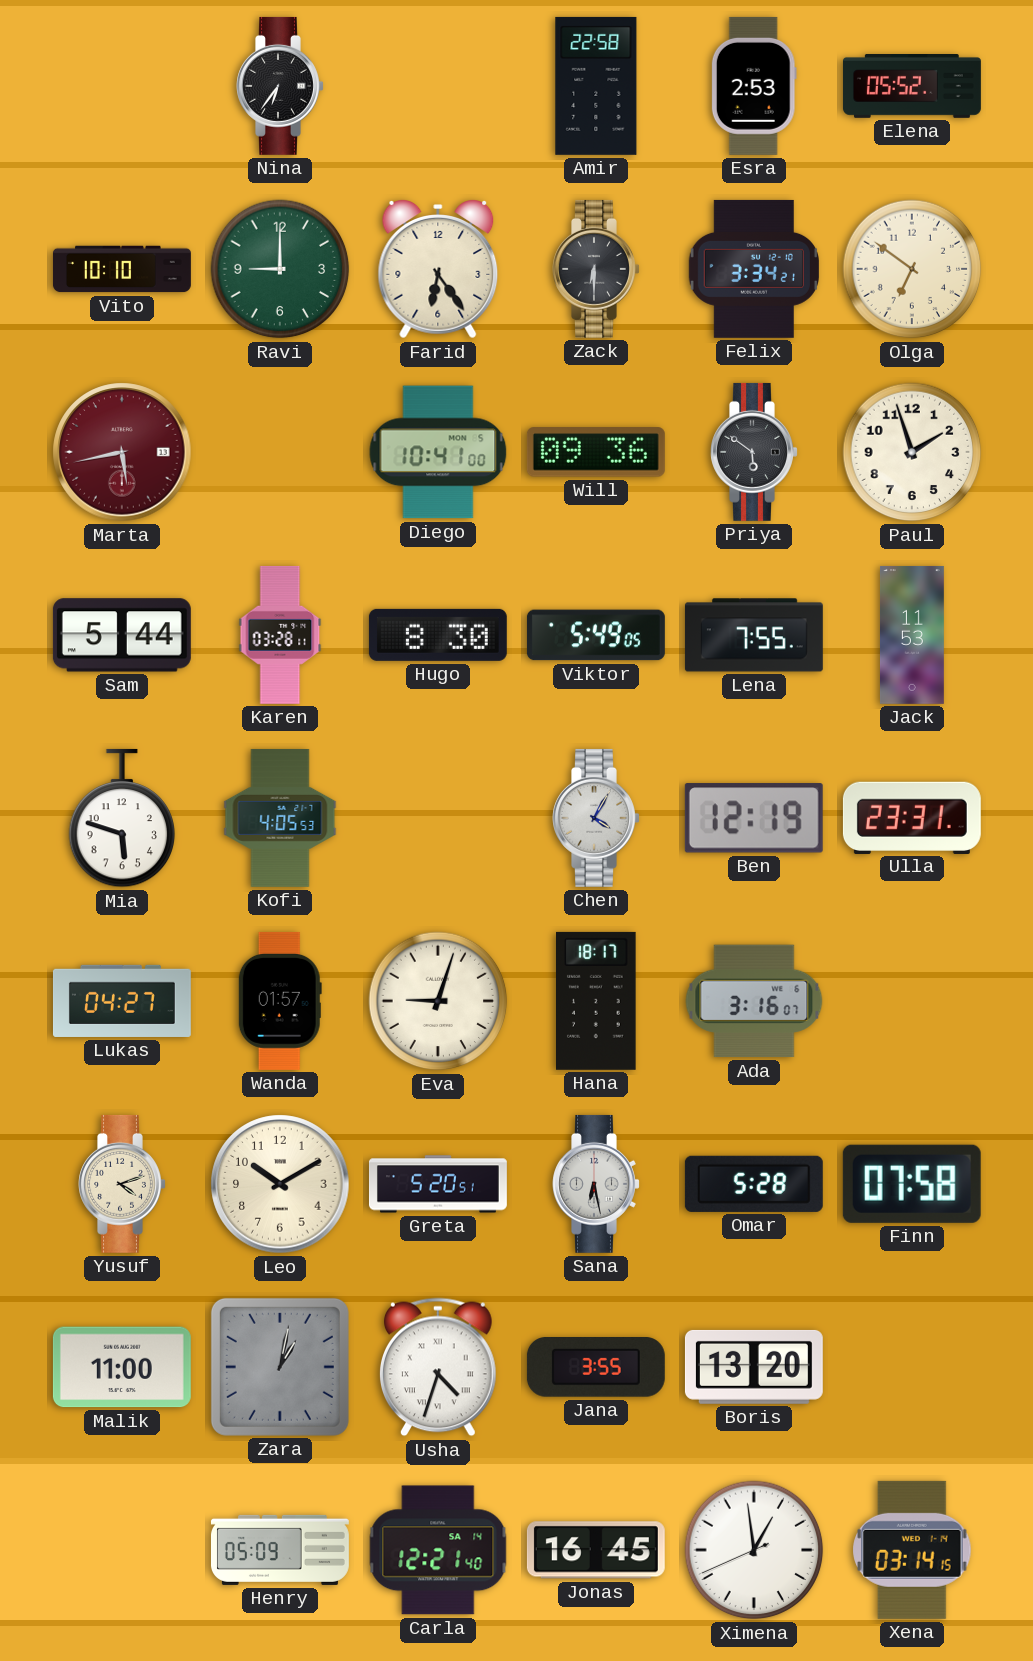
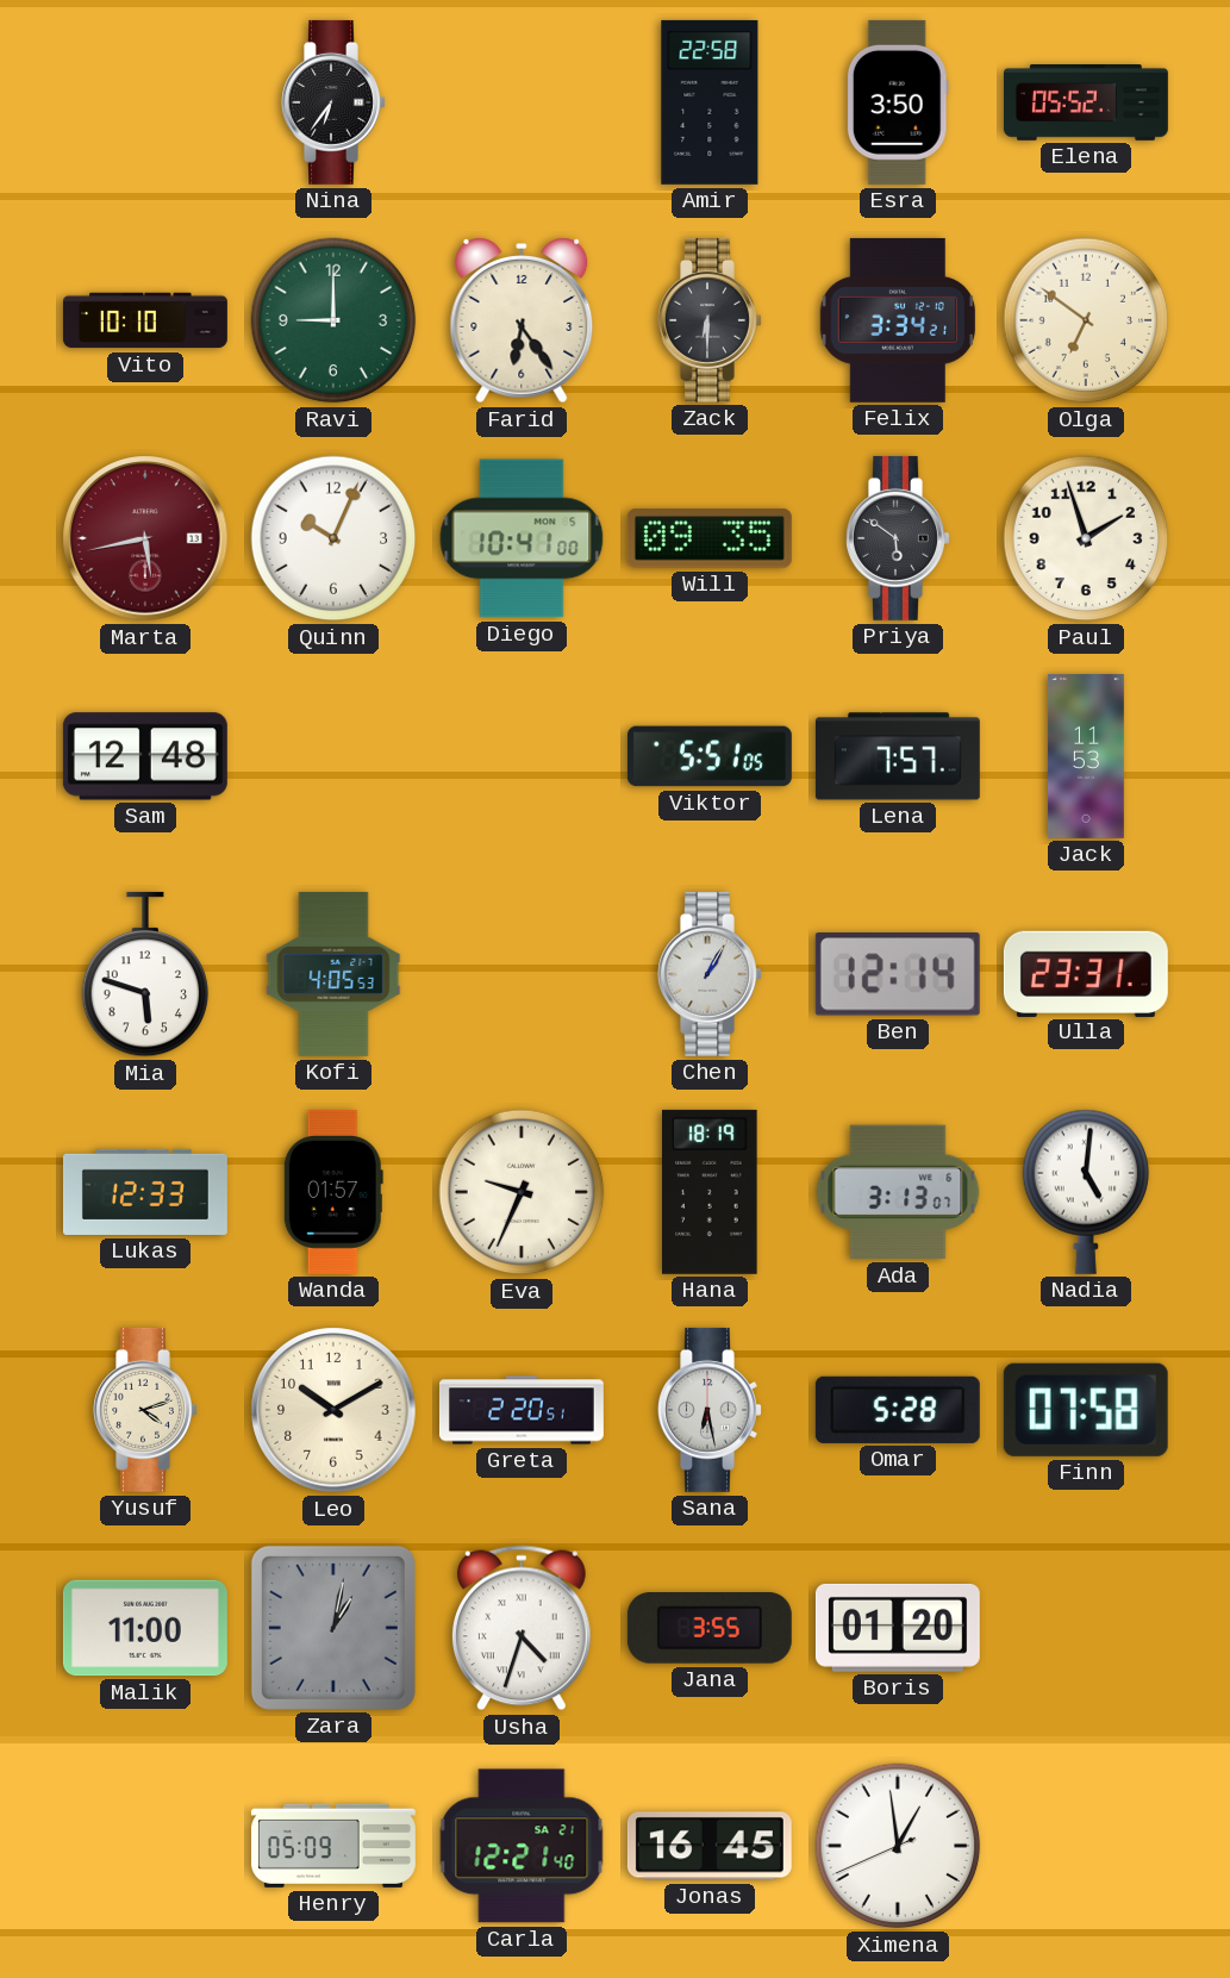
Esra: 2:53 -> 3:50 (898, 102)
Quinn: none -> 10:04 (333, 538)
Will: 09:36 -> 09:35 (710, 538)
Sam: 5:44 -> 12:48 (145, 756)
Karen: 03:28 -> none (280, 635)
Hugo: 8:30 -> none (438, 635)
Viktor: 5:49 -> 5:51 (710, 756)
Lena: 7:55 -> 7:57 (898, 756)
Chen: 4:05 -> 1:05 (710, 974)
Ben: 12:19 -> 12:14 (898, 974)
Lukas: 04:27 -> 12:33 (145, 1192)
Eva: 9:03 -> 9:34 (522, 1192)
Hana: 18:17 -> 18:19 (711, 1192)
Ada: 3:16 -> 3:13 (898, 1192)
Nadia: none -> 5:01 (1086, 1192)
Greta: 5:20 -> 2:20 (522, 1410)
Boris: 13:20 -> 01:20 (898, 1628)
Carla date: SA 14 -> SA 21 (522, 1846)
Xena: 03:14 -> none (912, 1550)
